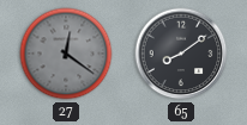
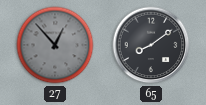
27: 12:21 -> 12:53 (55, 45)
